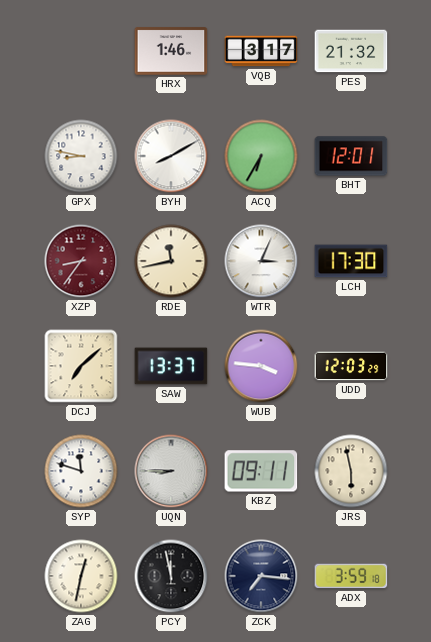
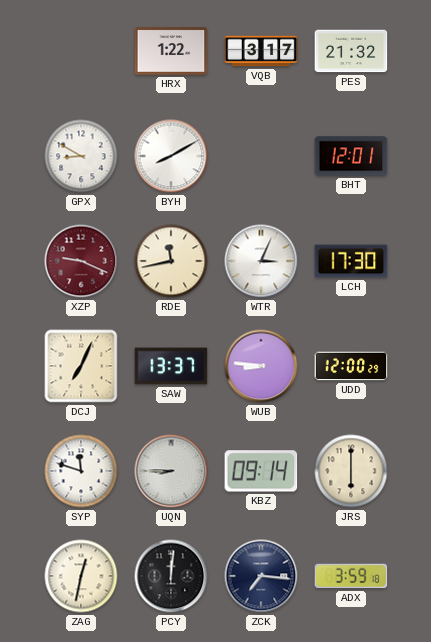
HRX: 1:46 -> 1:22 (171, 51)
GPX: 8:47 -> 8:50 (81, 156)
ACQ: 6:35 -> none (261, 156)
XZP: 8:36 -> 9:19 (81, 261)
DCJ: 7:08 -> 7:04 (81, 366)
WUB: 3:46 -> 8:46 (261, 366)
UDD: 12:03 -> 12:00 (351, 366)
KBZ: 09:11 -> 09:14 (261, 471)
JRS: 5:58 -> 6:00 (351, 471)
PCY: 11:58 -> 12:01 (171, 576)
